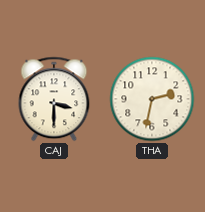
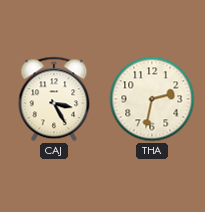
CAJ: 3:30 -> 3:25 (54, 99)
